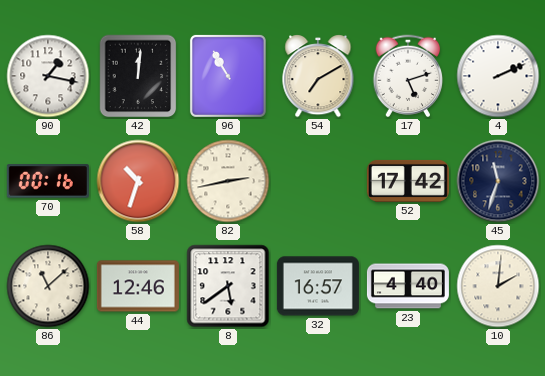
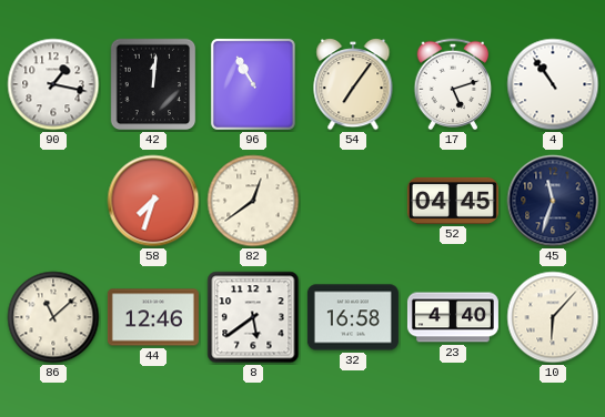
54: 7:10 -> 7:06 (353, 85)
4: 2:11 -> 10:54 (553, 84)
70: 00:16 -> none (48, 181)
58: 10:33 -> 7:33 (153, 201)
82: 2:43 -> 12:39 (253, 201)
52: 17:42 -> 04:45 (453, 201)
32: 16:57 -> 16:58 (353, 317)
10: 2:01 -> 6:07 (553, 317)
